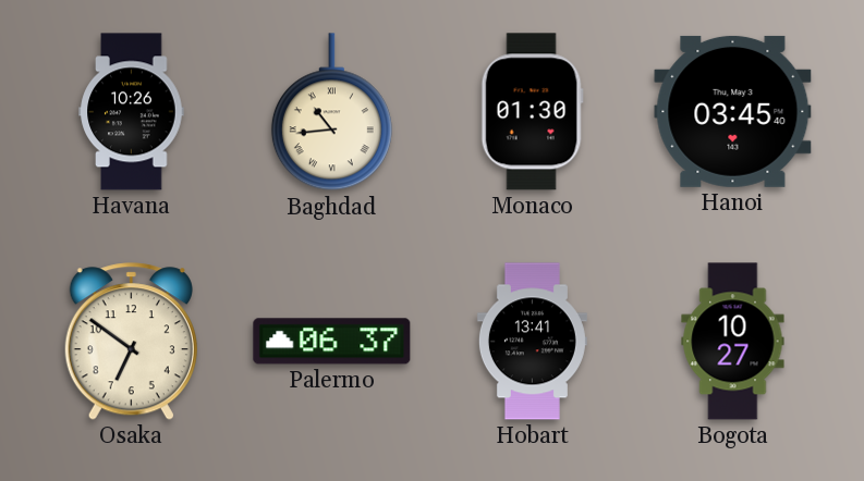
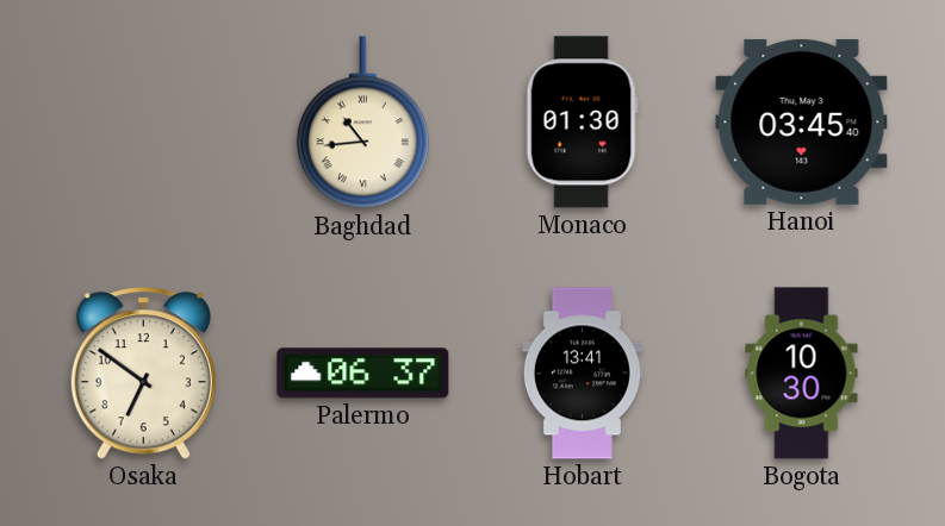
Havana: 10:26 -> none (132, 112)
Bogota: 10:27 -> 10:30 (802, 374)
